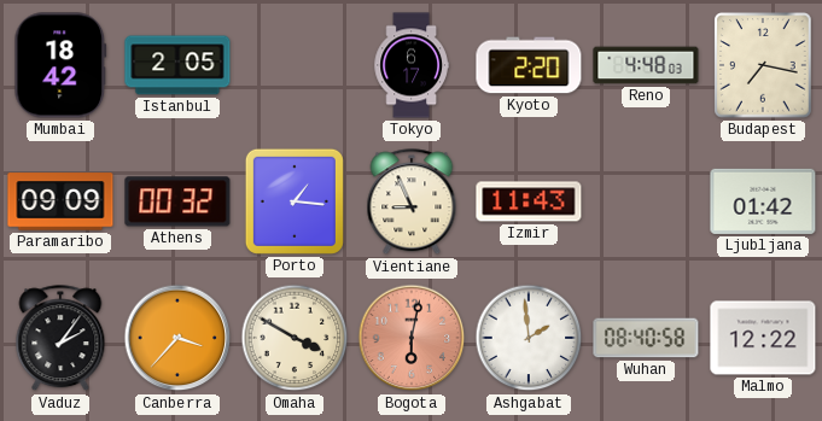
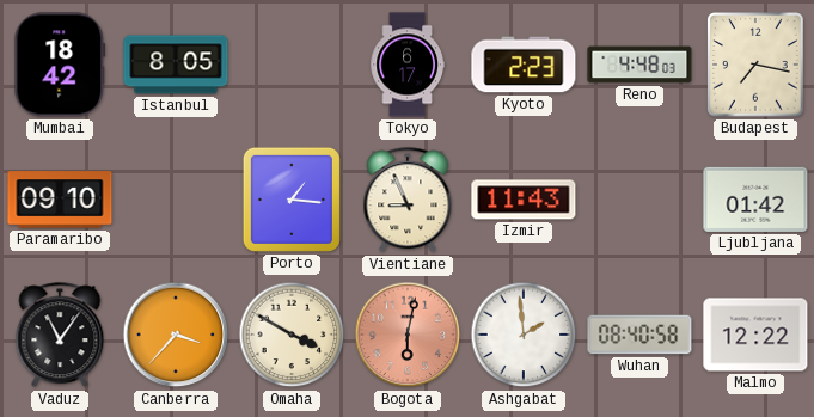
Istanbul: 2:05 -> 8:05 (176, 65)
Kyoto: 2:20 -> 2:23 (524, 65)
Paramaribo: 09:09 -> 09:10 (60, 200)
Athens: 00:32 -> none (177, 201)
Vaduz: 2:06 -> 11:06 (60, 336)
